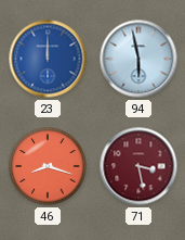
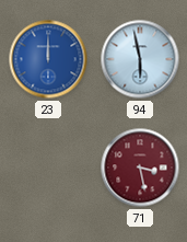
46: 8:18 -> none (48, 166)
